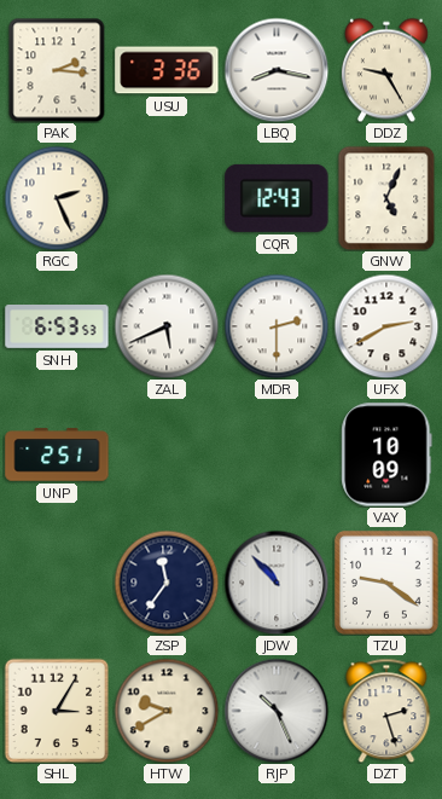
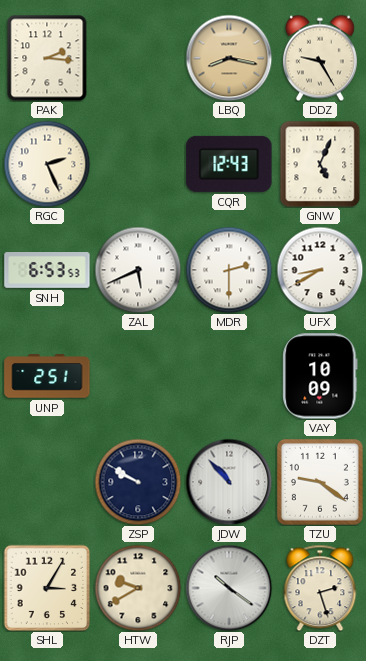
USU: 3:36 -> none (167, 70)
LBQ dial: white -> champagne (229, 58)
UFX: 2:40 -> 8:40 (320, 270)
ZSP: 11:36 -> 9:50 (138, 482)
RJP: 10:26 -> 10:21 (229, 588)
